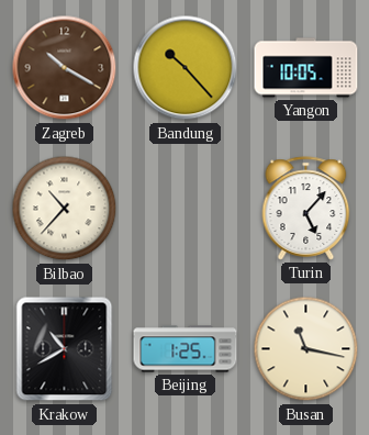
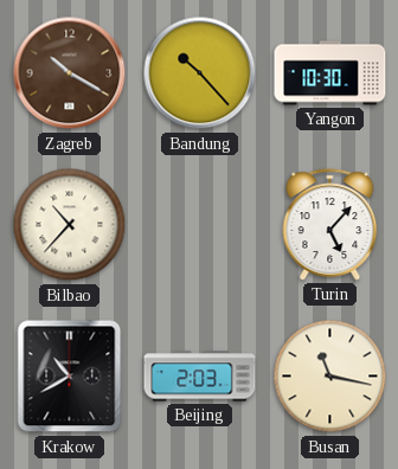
Yangon: 10:05 -> 10:30 (330, 73)
Beijing: 1:25 -> 2:03 (200, 377)
